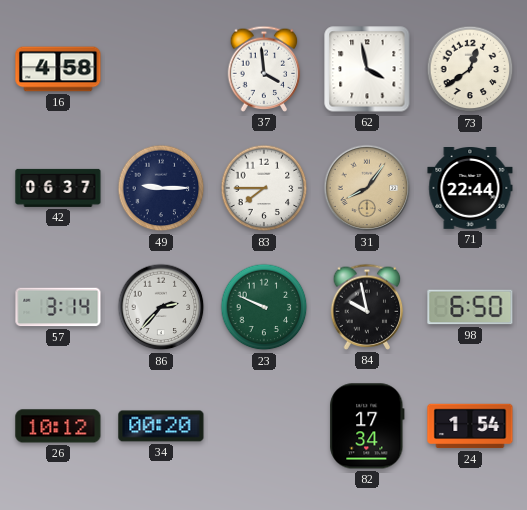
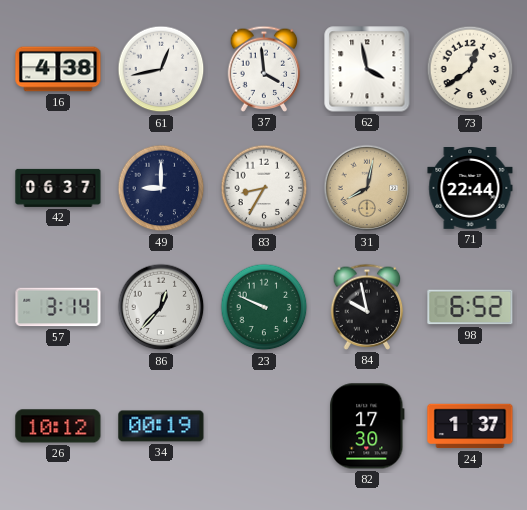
16: 4:58 -> 4:38 (58, 69)
61: none -> 12:43 (161, 69)
49: 9:15 -> 9:00 (161, 188)
83: 7:45 -> 8:35 (264, 188)
31: 8:06 -> 8:02 (367, 188)
86: 2:37 -> 12:37 (161, 307)
98: 6:50 -> 6:52 (470, 307)
34: 00:20 -> 00:19 (161, 426)
82: 17:34 -> 17:30 (367, 426)
24: 1:54 -> 1:37 (470, 426)
